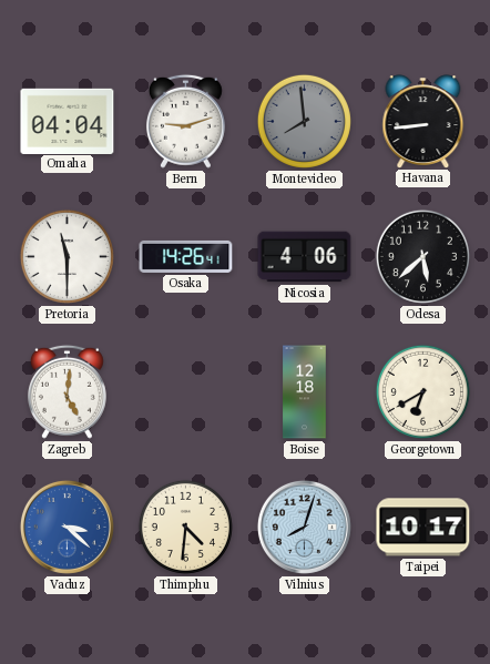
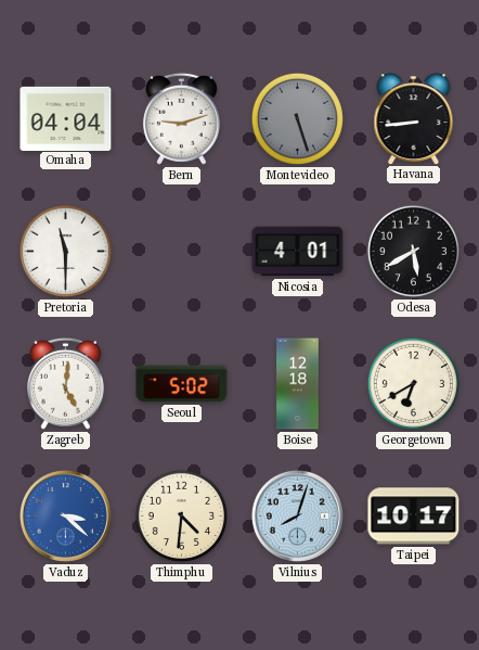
Montevideo: 7:59 -> 5:27 (297, 118)
Osaka: 14:26 -> none (186, 256)
Nicosia: 4:06 -> 4:01 (298, 252)
Odesa: 5:38 -> 5:40 (413, 251)
Seoul: none -> 5:02 (182, 384)
